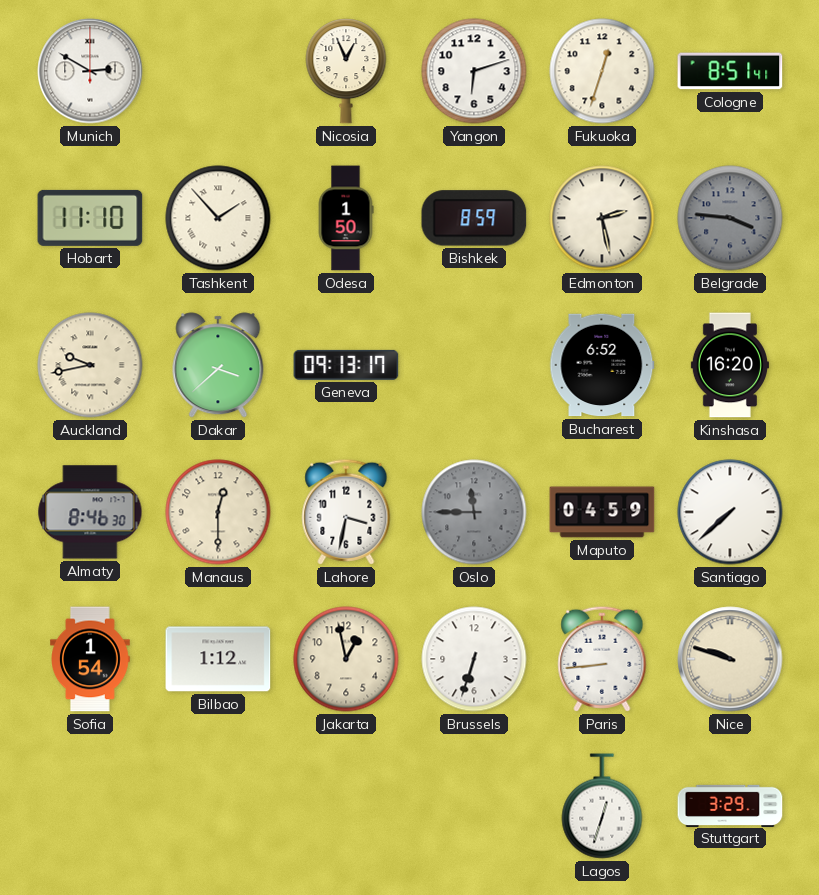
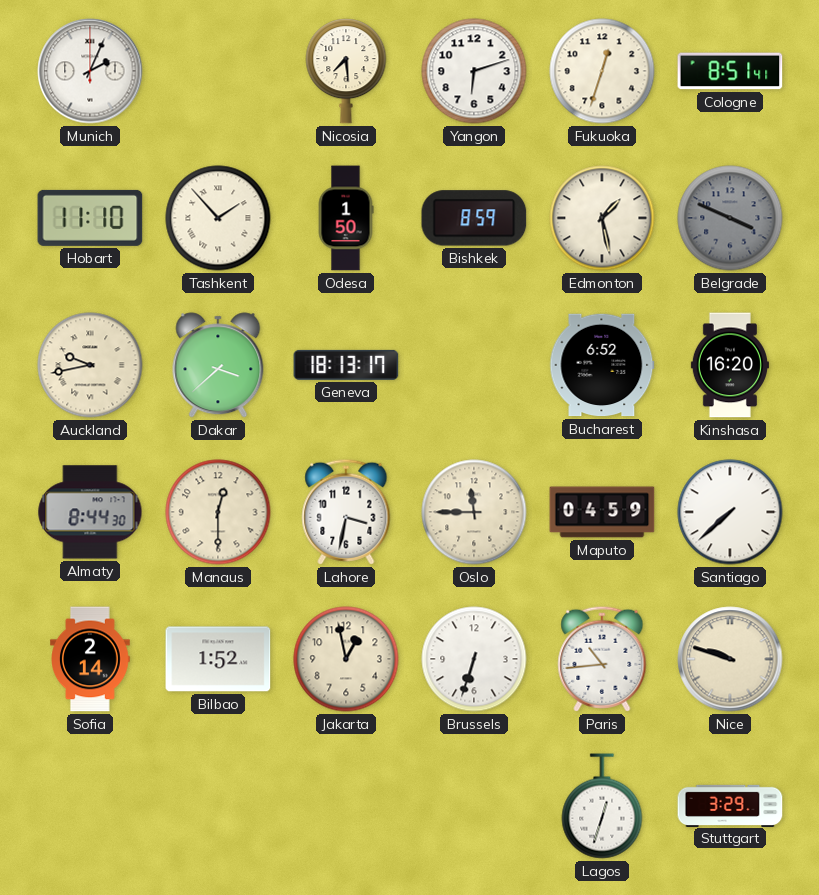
Munich: 2:50 -> 2:04 (90, 71)
Nicosia: 12:56 -> 7:29 (346, 71)
Edmonton: 2:28 -> 1:28 (602, 218)
Belgrade: 3:46 -> 3:49 (730, 218)
Geneva: 09:13 -> 18:13 (346, 365)
Almaty: 8:46 -> 8:44 (90, 512)
Oslo dial: grey -> cream (474, 512)
Sofia: 1:54 -> 2:14 (91, 659)
Bilbao: 1:12 -> 1:52 (218, 659)
Paris: 8:44 -> 10:44 (602, 659)
